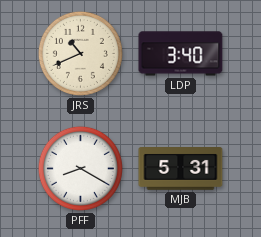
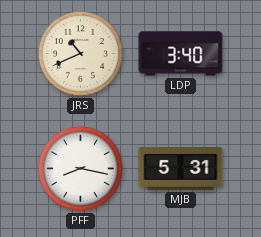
PFF: 8:20 -> 8:17 (80, 168)
